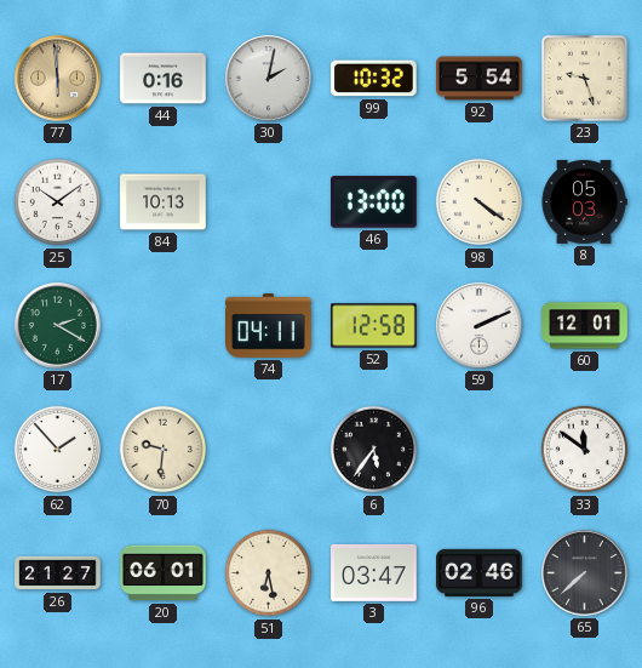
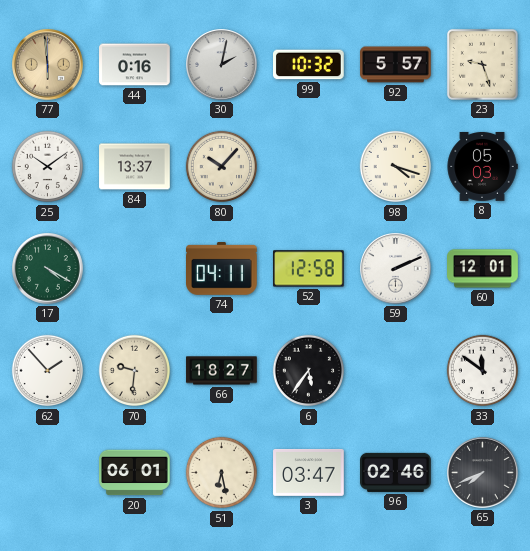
92: 5:54 -> 5:57 (396, 65)
84: 10:13 -> 13:37 (135, 167)
80: none -> 10:07 (222, 167)
46: 13:00 -> none (374, 202)
98: 4:21 -> 4:18 (396, 167)
17: 2:20 -> 4:20 (48, 269)
66: none -> 18:27 (222, 371)
26: 21:27 -> none (58, 573)
65: 7:38 -> 7:41 (483, 473)
